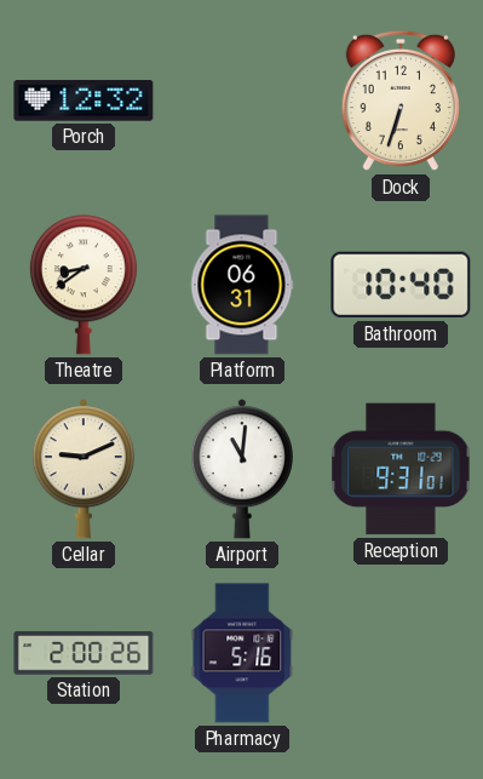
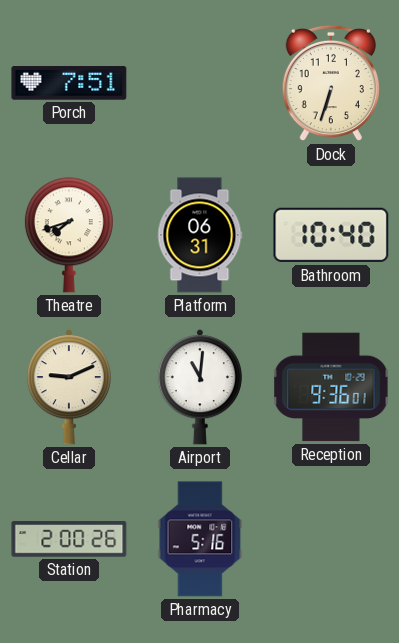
Porch: 12:32 -> 7:51 (69, 83)
Theatre: 8:39 -> 7:42 (69, 235)
Reception: 9:31 -> 9:36 (331, 387)
